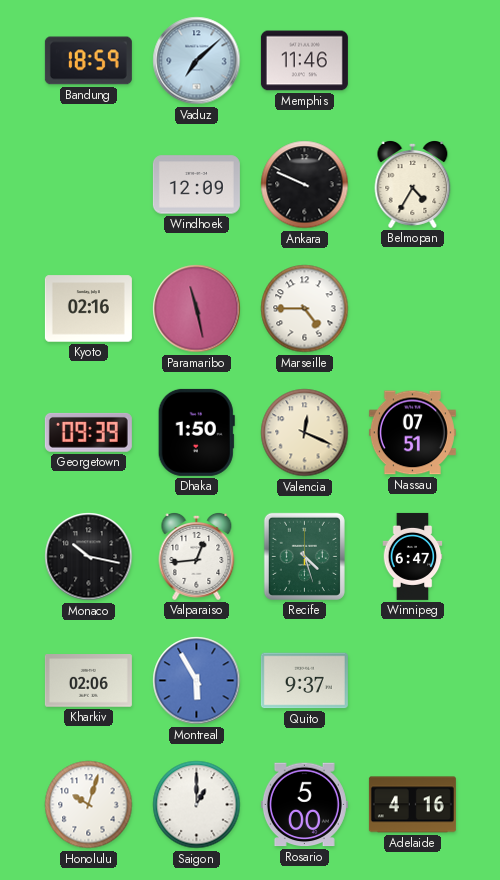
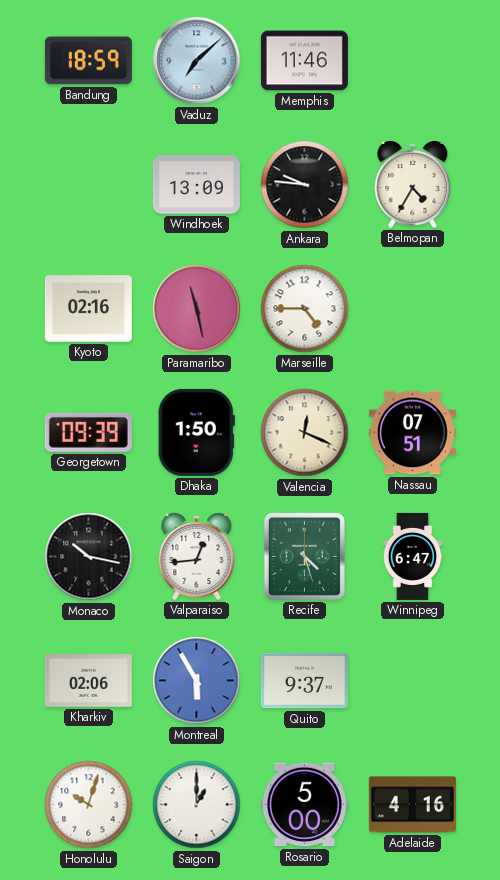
Windhoek: 12:09 -> 13:09 (196, 185)
Ankara: 9:49 -> 9:46 (305, 185)
